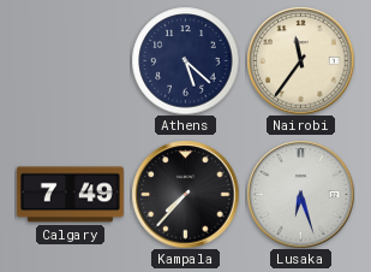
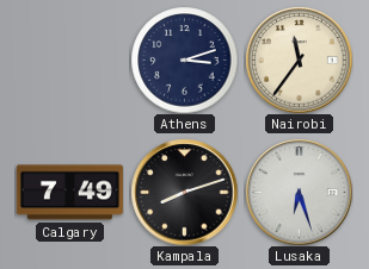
Athens: 5:22 -> 3:12 (184, 60)
Kampala: 7:37 -> 8:12 (184, 192)
